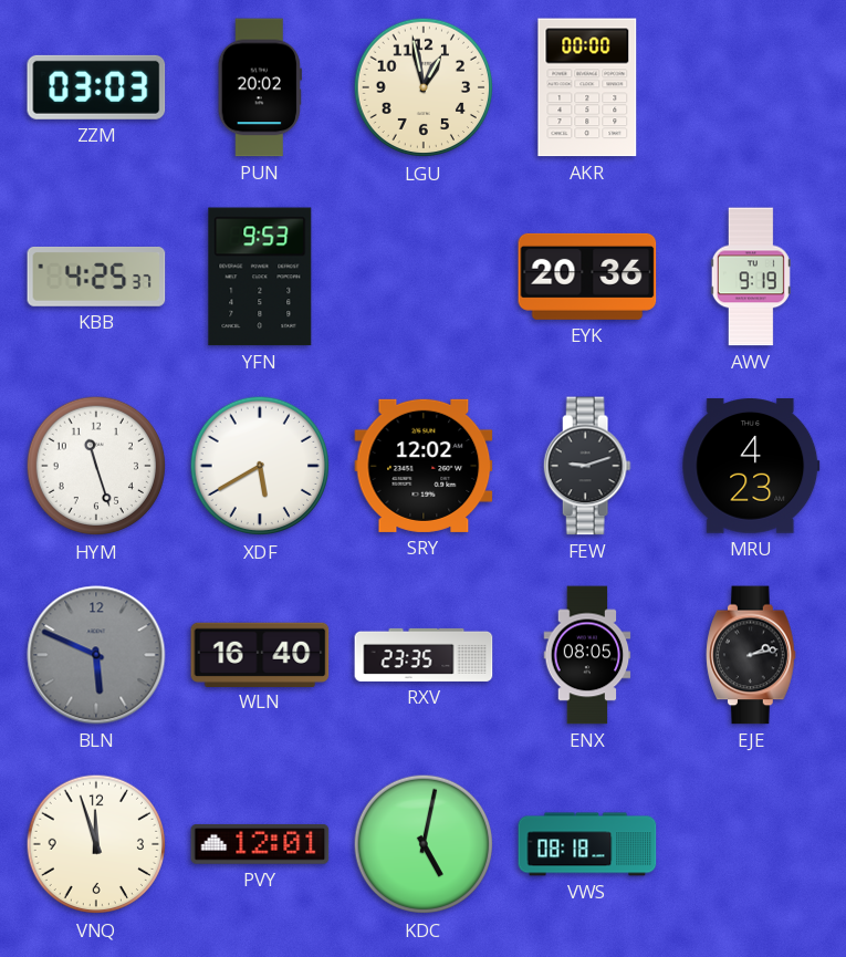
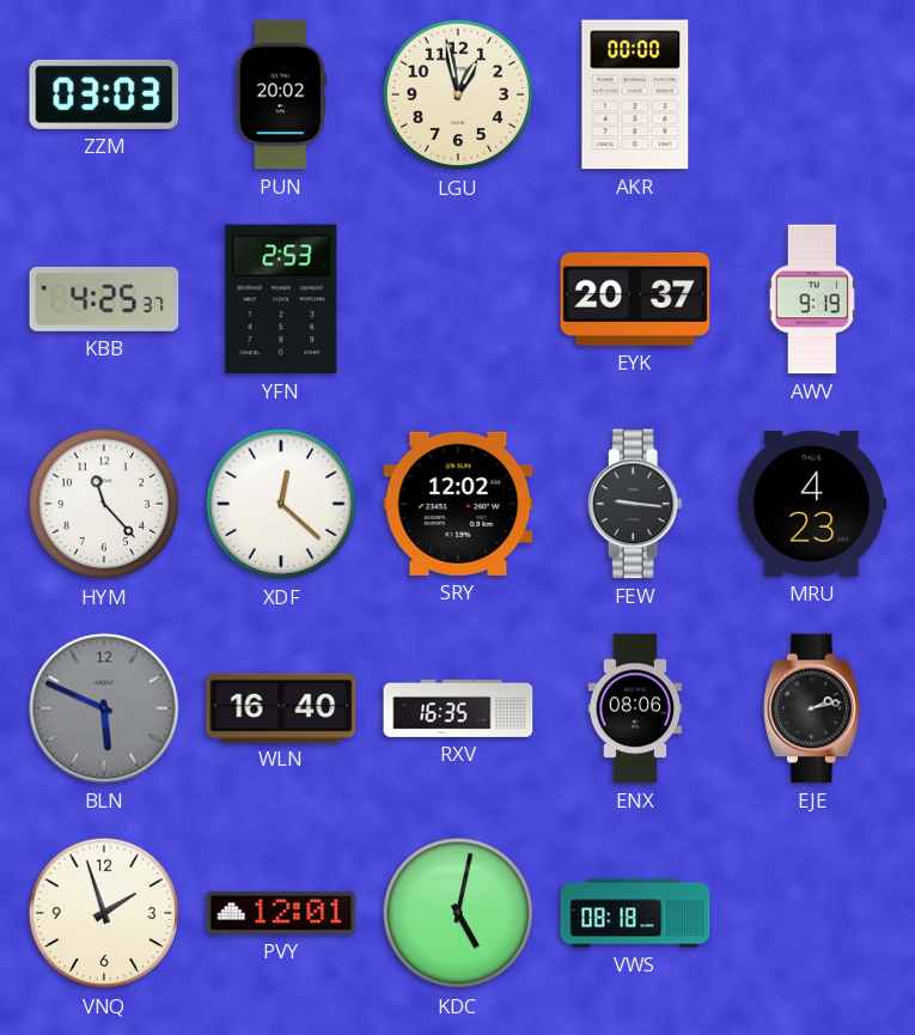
YFN: 9:53 -> 2:53 (281, 299)
EYK: 20:36 -> 20:37 (635, 299)
HYM: 11:27 -> 11:23 (104, 504)
XDF: 5:40 -> 12:22 (281, 504)
FEW: 9:12 -> 9:16 (635, 504)
RXV: 23:35 -> 16:35 (458, 708)
ENX: 08:05 -> 08:06 (635, 708)
VNQ: 11:57 -> 1:57 (104, 913)
